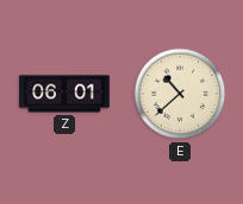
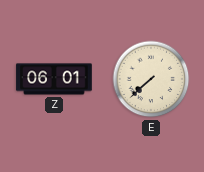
E: 10:38 -> 7:38 (151, 79)
